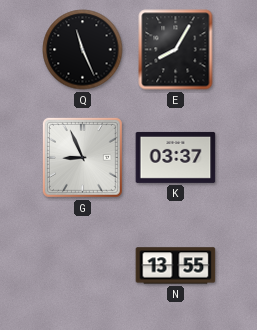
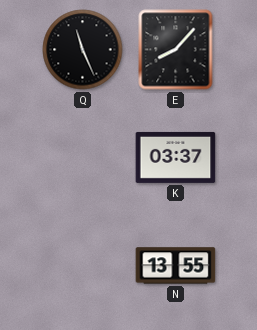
E: 8:05 -> 8:07 (176, 50)
G: 8:56 -> none (82, 157)
